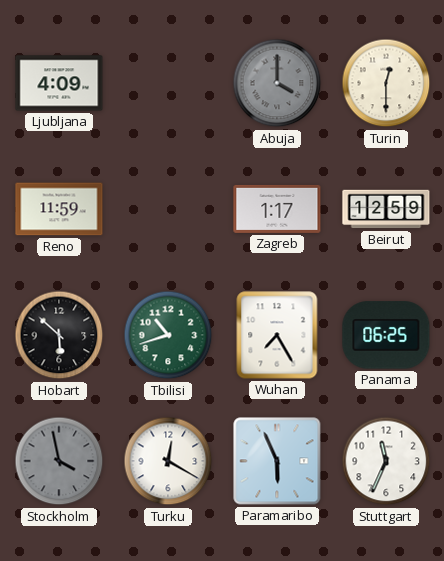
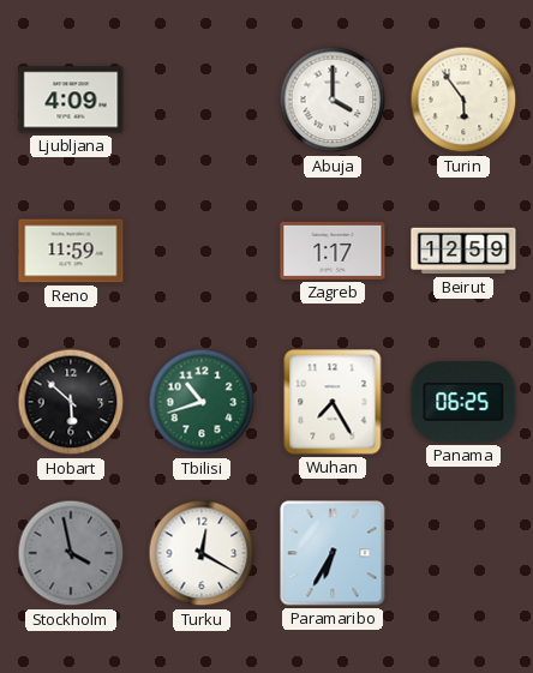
Abuja dial: grey -> white (333, 100)
Turin: 12:30 -> 5:54 (463, 100)
Paramaribo: 5:56 -> 6:35 (333, 553)
Stuttgart: 11:34 -> none (386, 461)
